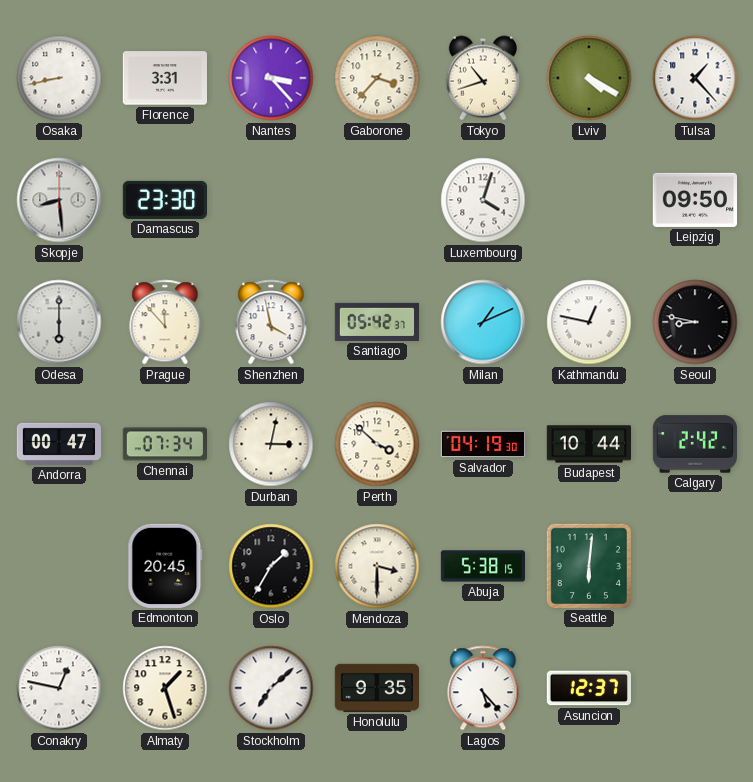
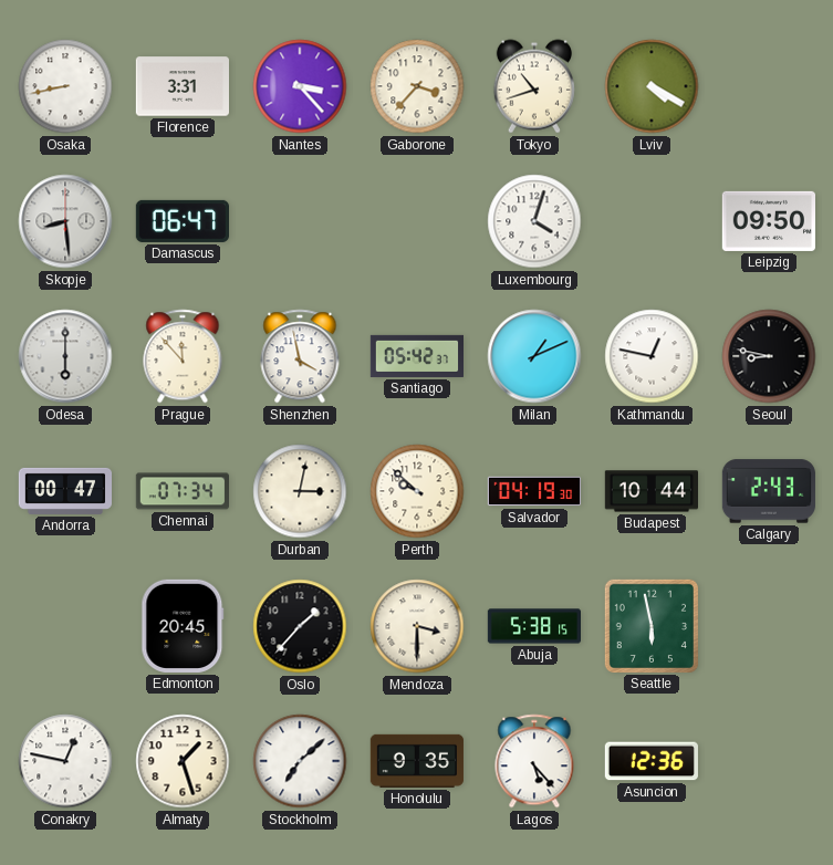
Tulsa: 1:23 -> none (695, 78)
Damascus: 23:30 -> 06:47 (181, 221)
Perth: 3:52 -> 9:52 (417, 491)
Calgary: 2:42 -> 2:43 (769, 491)
Oslo: 1:35 -> 1:37 (300, 626)
Seattle: 6:01 -> 5:58 (652, 626)
Asuncion: 12:37 -> 12:36 (650, 761)
